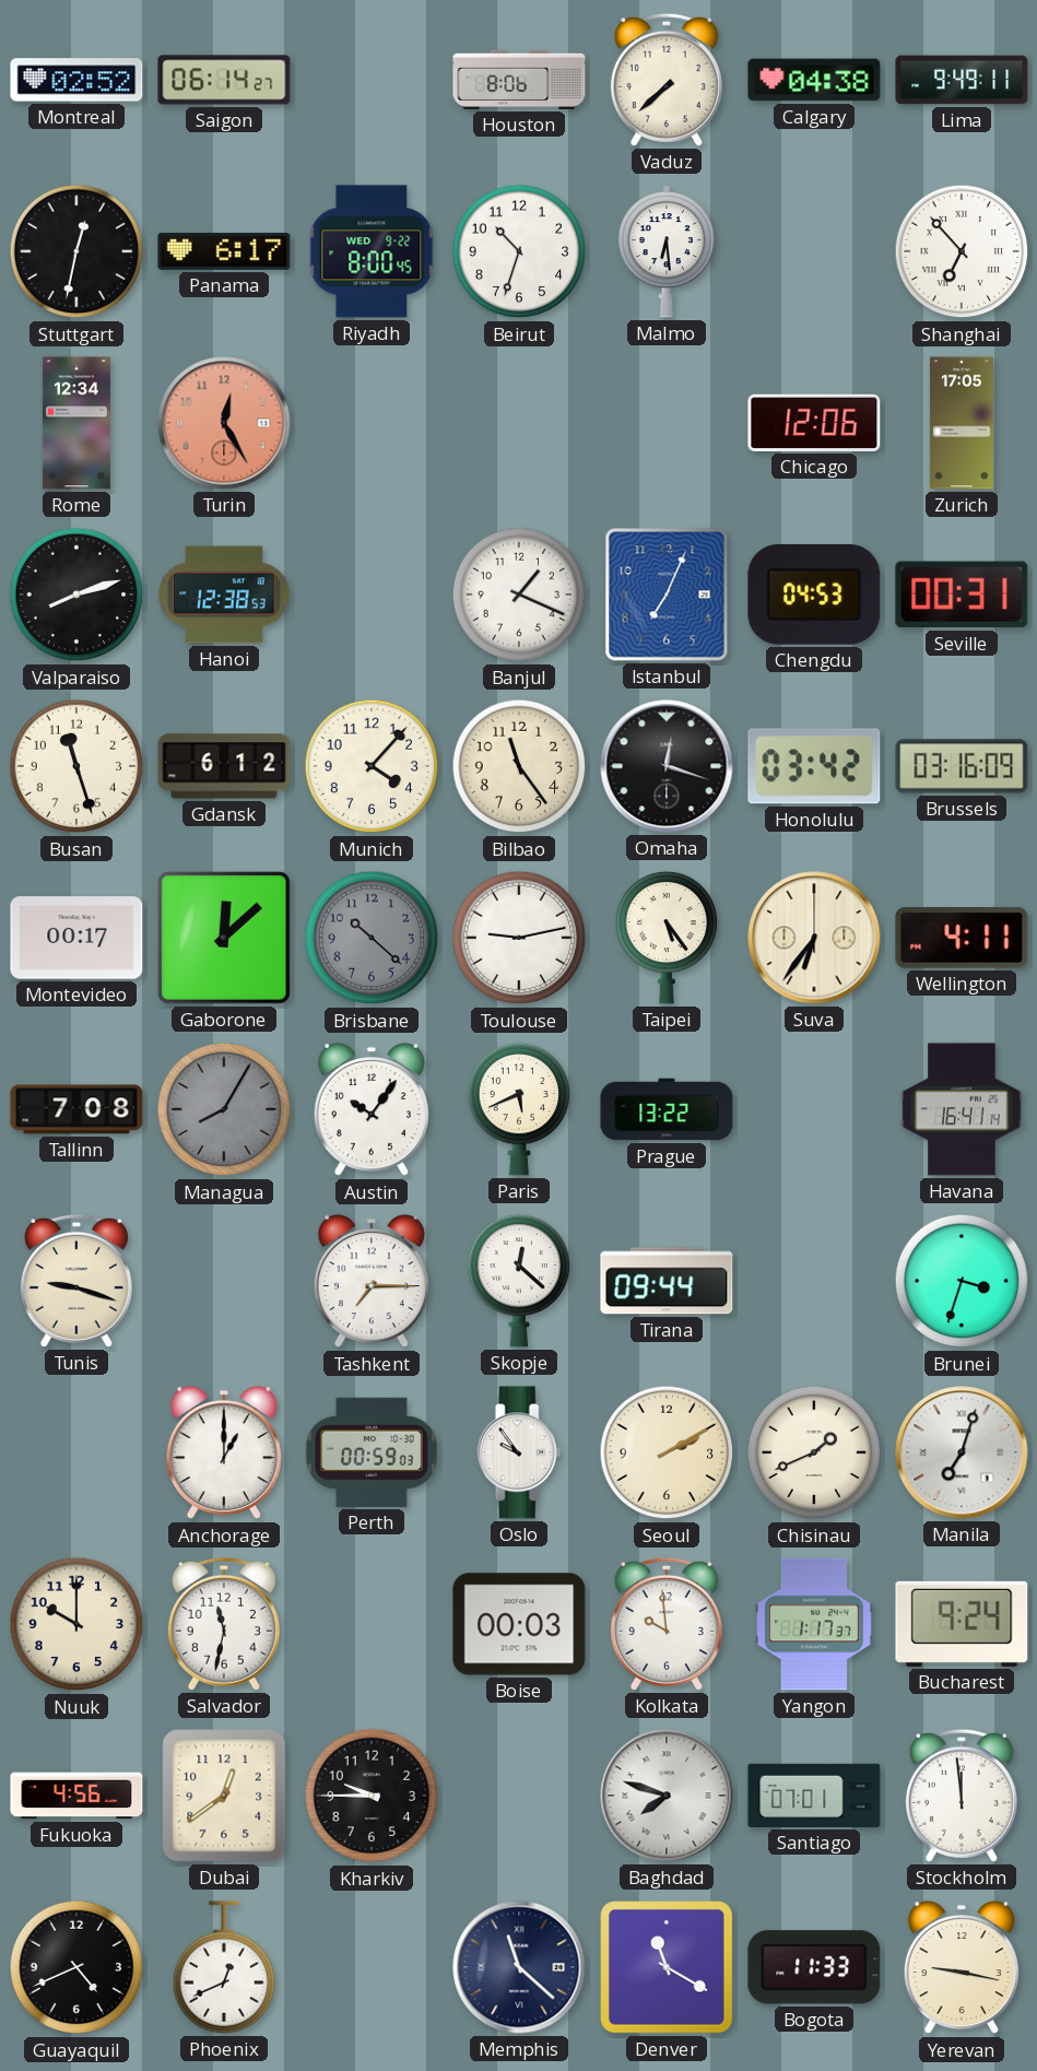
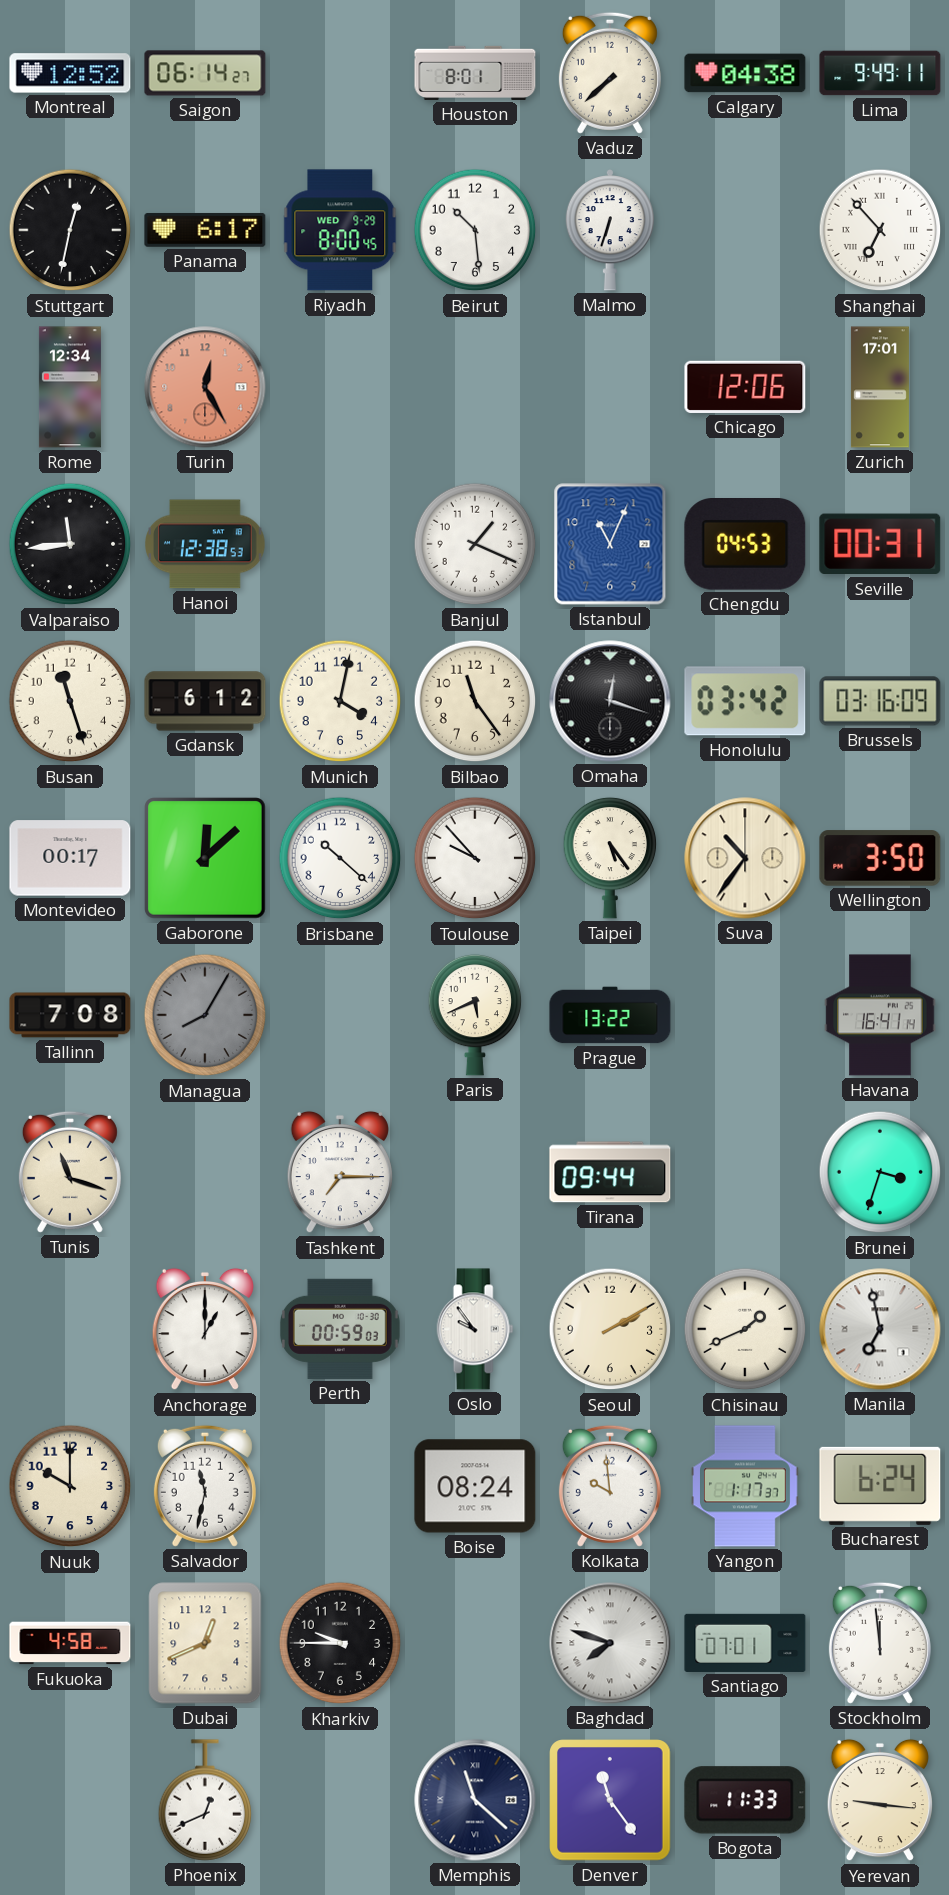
Montreal: 02:52 -> 12:52 (70, 73)
Houston: 8:06 -> 8:01 (475, 73)
Riyadh date: WED 9-22 -> WED 9-29 (340, 230)
Beirut: 10:33 -> 10:29 (475, 230)
Malmo: 6:29 -> 6:33 (609, 231)
Zurich: 17:05 -> 17:01 (880, 387)
Valparaiso: 8:12 -> 11:44 (70, 544)
Istanbul: 7:04 -> 11:04 (610, 544)
Munich: 4:07 -> 4:02 (340, 701)
Brisbane dial: grey -> white (340, 858)
Toulouse: 9:13 -> 9:53 (475, 858)
Suva: 6:36 -> 10:36 (745, 858)
Wellington: 4:11 -> 3:50 (880, 858)
Austin: 10:06 -> none (372, 1109)
Tunis: 9:18 -> 11:18 (70, 1172)
Skopje: 12:22 -> none (519, 1281)
Manila: 7:03 -> 6:58 (880, 1329)
Boise: 00:03 -> 08:24 (475, 1486)
Bucharest: 9:24 -> 6:24 (880, 1486)
Fukuoka: 4:56 -> 4:58 (70, 1643)
Dubai: 12:39 -> 12:41 (205, 1643)
Guayaquil: 4:41 -> none (76, 1967)
Denver: 11:20 -> 11:24 (610, 1800)
Yerevan: 9:17 -> 9:16 (880, 1800)
